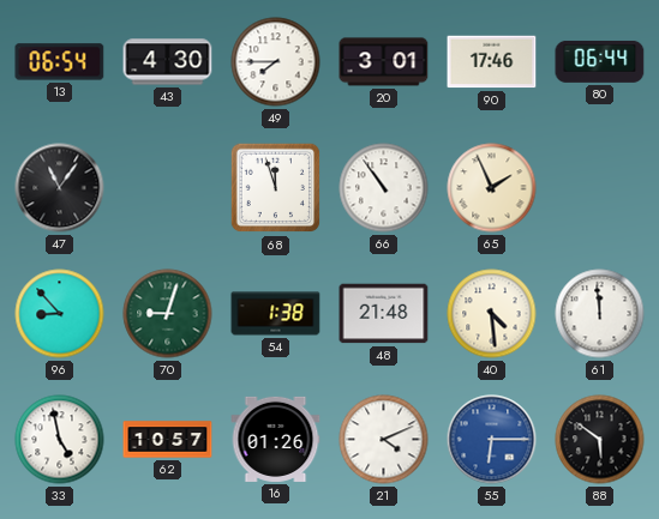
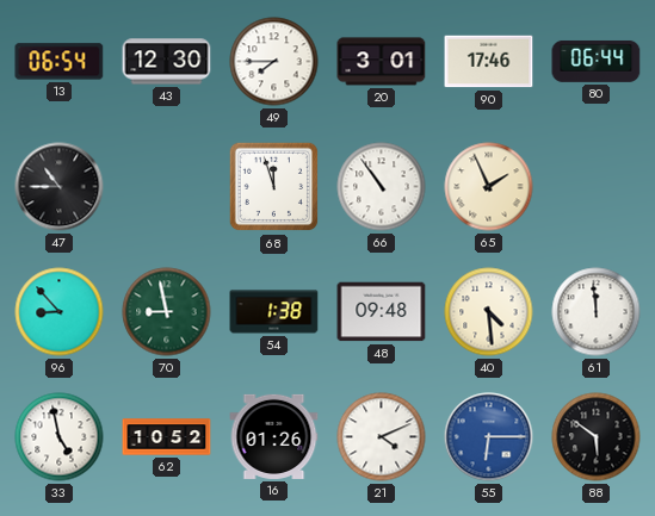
43: 4:30 -> 12:30 (167, 62)
47: 11:06 -> 10:45 (60, 187)
70: 9:03 -> 8:58 (167, 312)
48: 21:48 -> 09:48 (382, 312)
62: 10:57 -> 10:52 (167, 437)
